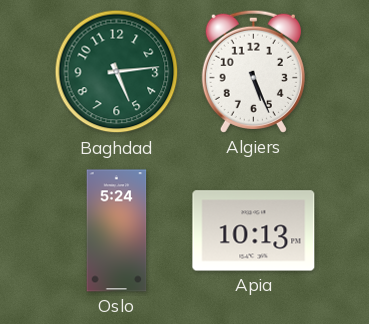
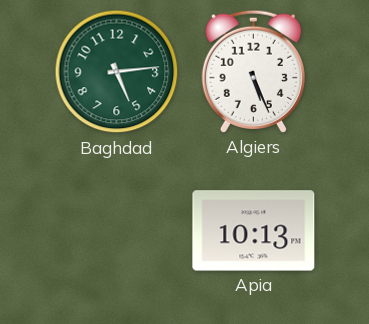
Oslo: 5:24 -> none (117, 231)
